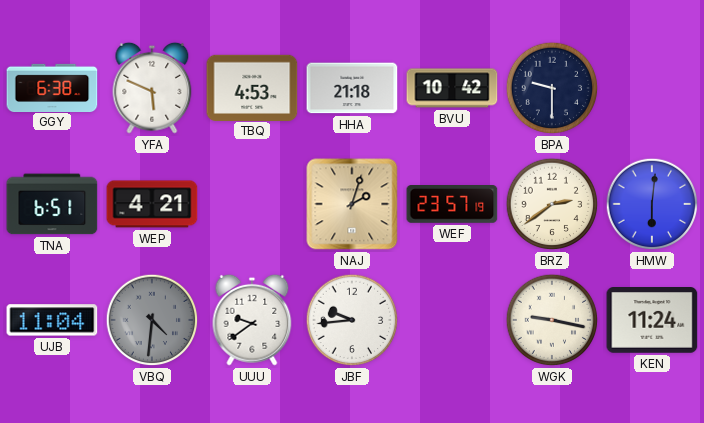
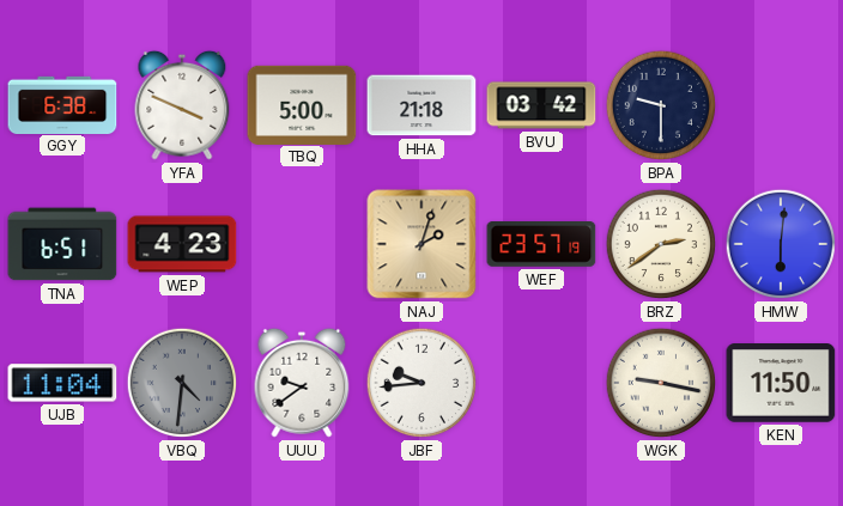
YFA: 5:49 -> 3:49 (182, 105)
TBQ: 4:53 -> 5:00 (302, 104)
BVU: 10:42 -> 03:42 (541, 105)
WEP: 4:21 -> 4:23 (182, 244)
KEN: 11:24 -> 11:50 (781, 384)
